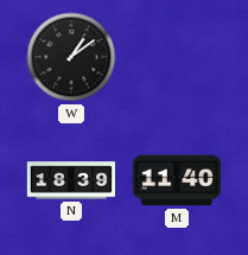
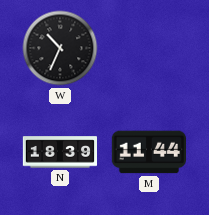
W: 1:09 -> 10:34 (60, 48)
M: 11:40 -> 11:44 (148, 152)
